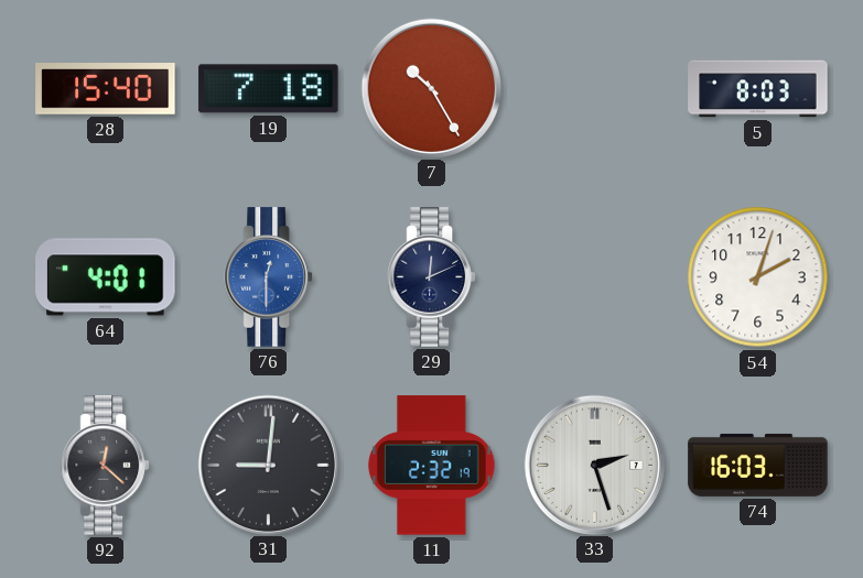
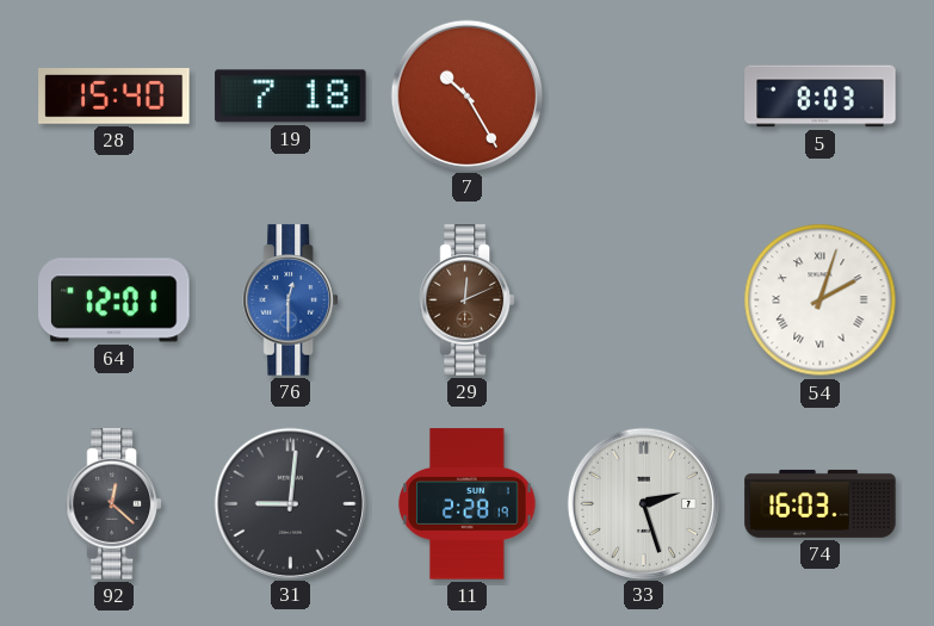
64: 4:01 -> 12:01 (115, 300)
29 dial: navy -> brown (466, 300)
54 numerals: Arabic -> Roman (821, 300)
11: 2:32 -> 2:28 (468, 504)
